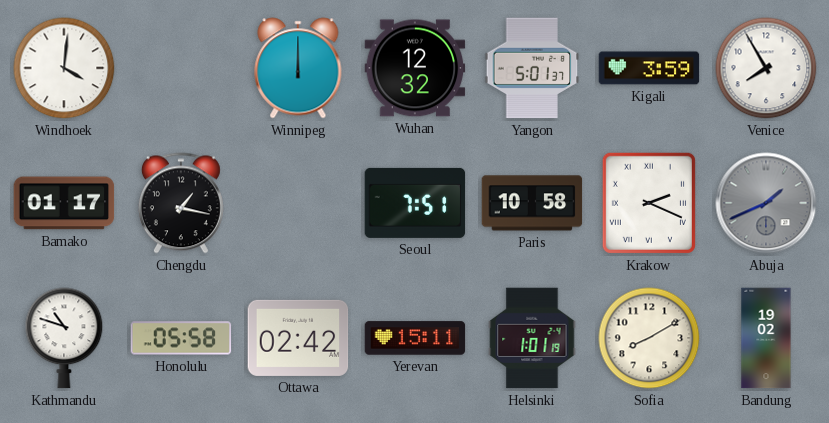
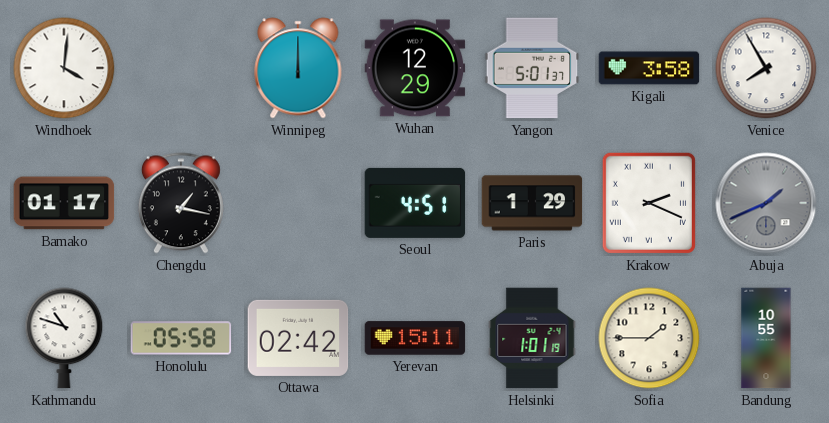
Wuhan: 12:32 -> 12:29 (415, 68)
Kigali: 3:59 -> 3:58 (649, 68)
Seoul: 7:51 -> 4:51 (415, 203)
Paris: 10:58 -> 1:29 (532, 203)
Sofia: 8:10 -> 1:45 (649, 338)
Bandung: 19:02 -> 10:55 (766, 338)
